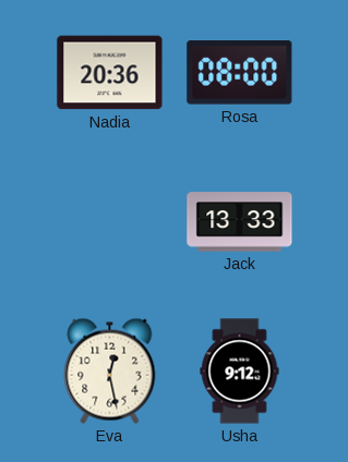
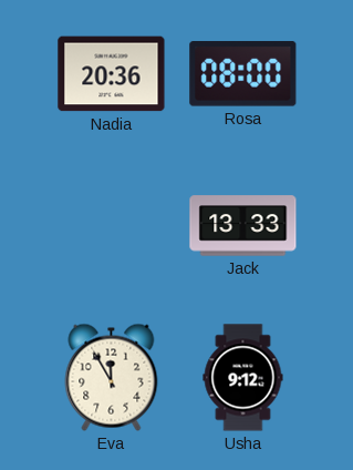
Eva: 12:28 -> 11:55 (112, 377)
